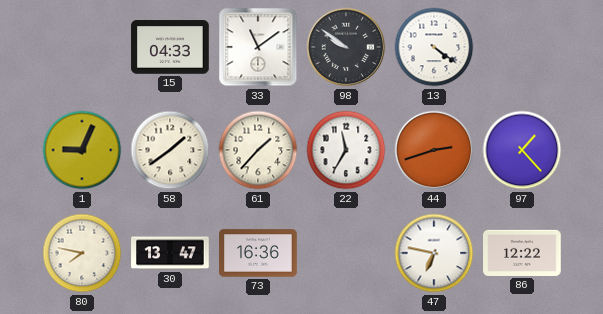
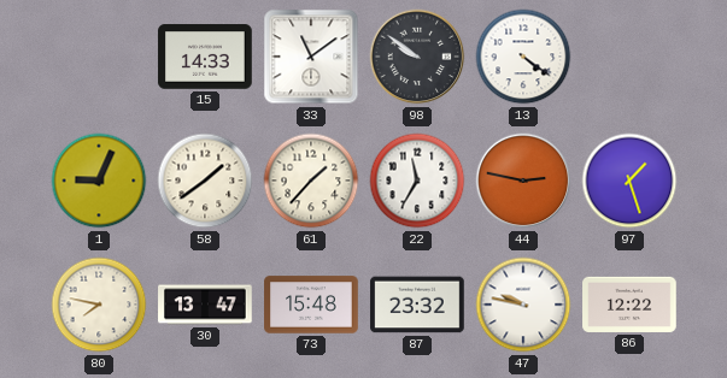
15: 04:33 -> 14:33 (205, 57)
44: 2:42 -> 2:47 (523, 181)
97: 1:23 -> 1:27 (629, 181)
73: 16:36 -> 15:48 (311, 305)
87: none -> 23:32 (417, 305)
47: 6:47 -> 9:47 (523, 305)
